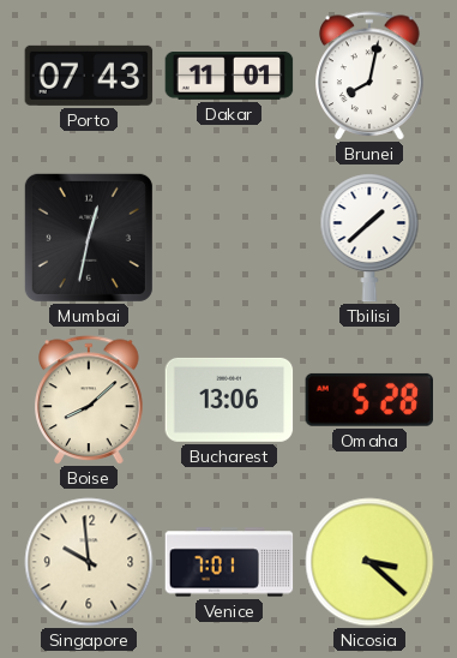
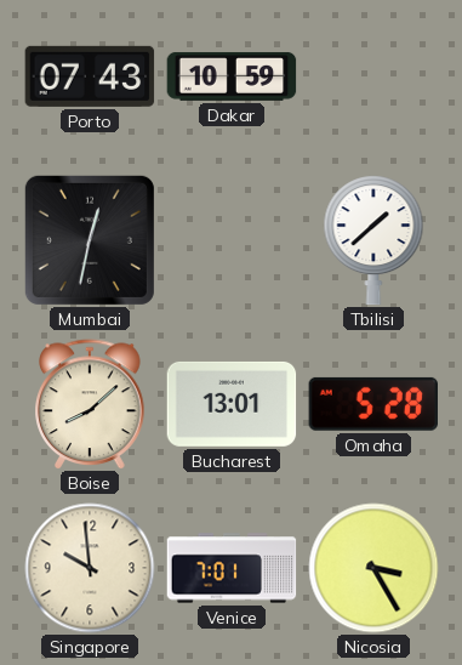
Dakar: 11:01 -> 10:59 (232, 76)
Brunei: 8:02 -> none (369, 76)
Bucharest: 13:06 -> 13:01 (232, 404)
Nicosia: 3:22 -> 3:25 (373, 568)
